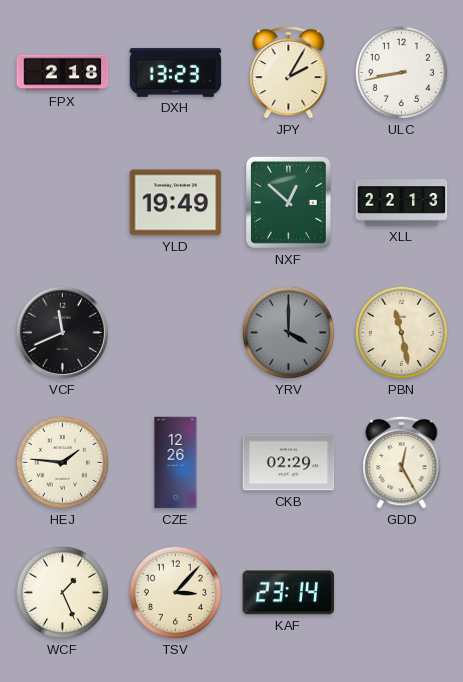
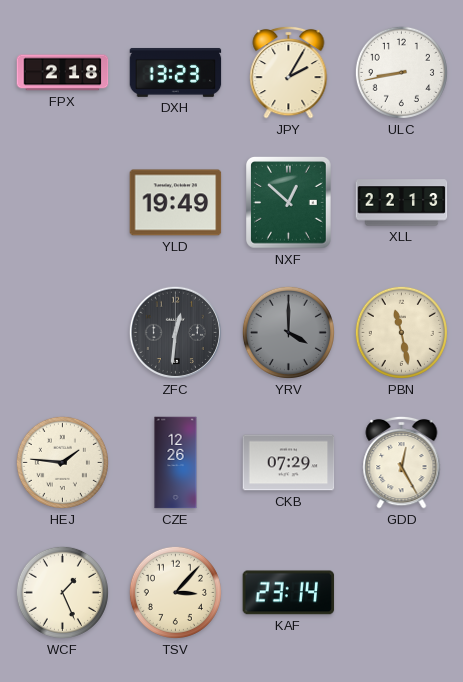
VCF: 11:41 -> none (62, 332)
ZFC: none -> 12:31 (175, 332)
CKB: 02:29 -> 07:29 (289, 463)
